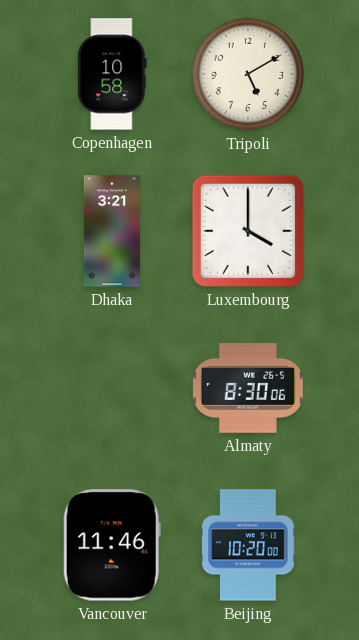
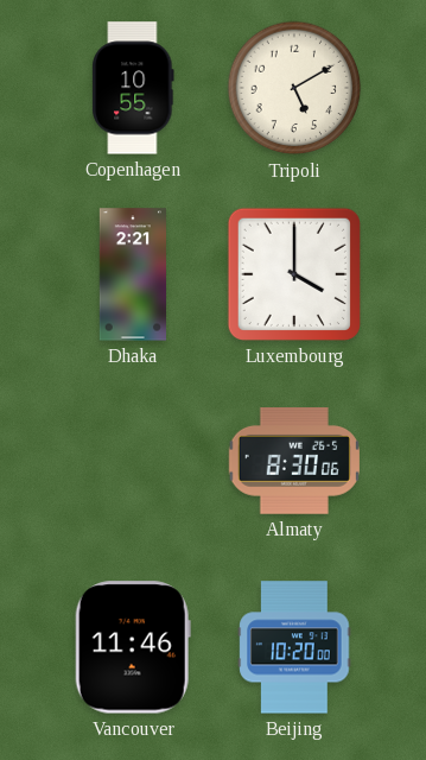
Copenhagen: 10:58 -> 10:55 (133, 88)
Dhaka: 3:21 -> 2:21 (132, 274)
